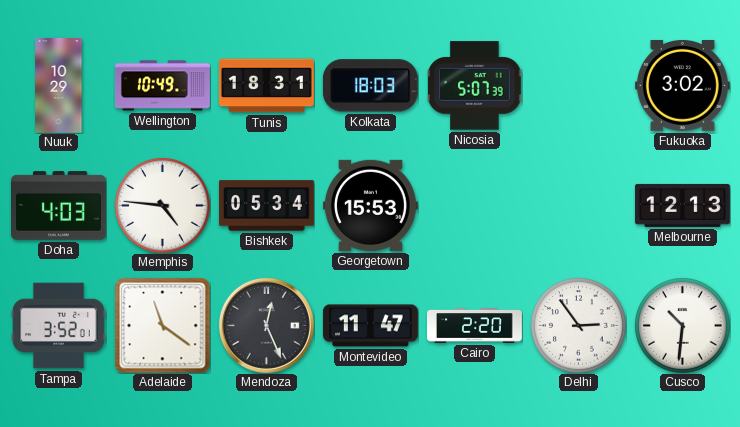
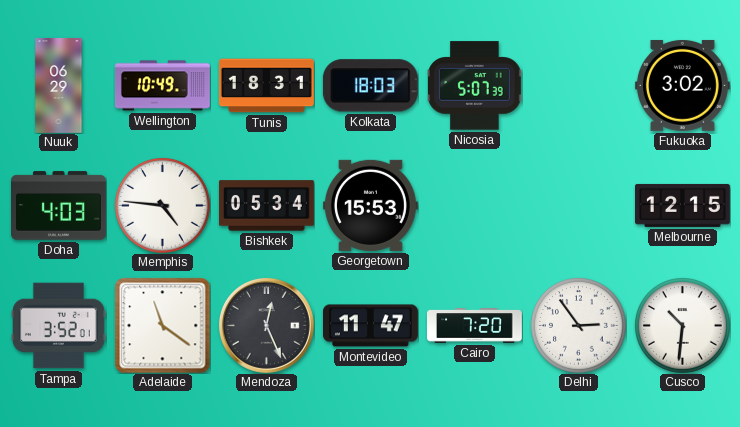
Nuuk: 10:29 -> 06:29 (59, 86)
Melbourne: 12:13 -> 12:15 (682, 205)
Cairo: 2:20 -> 7:20 (475, 326)
